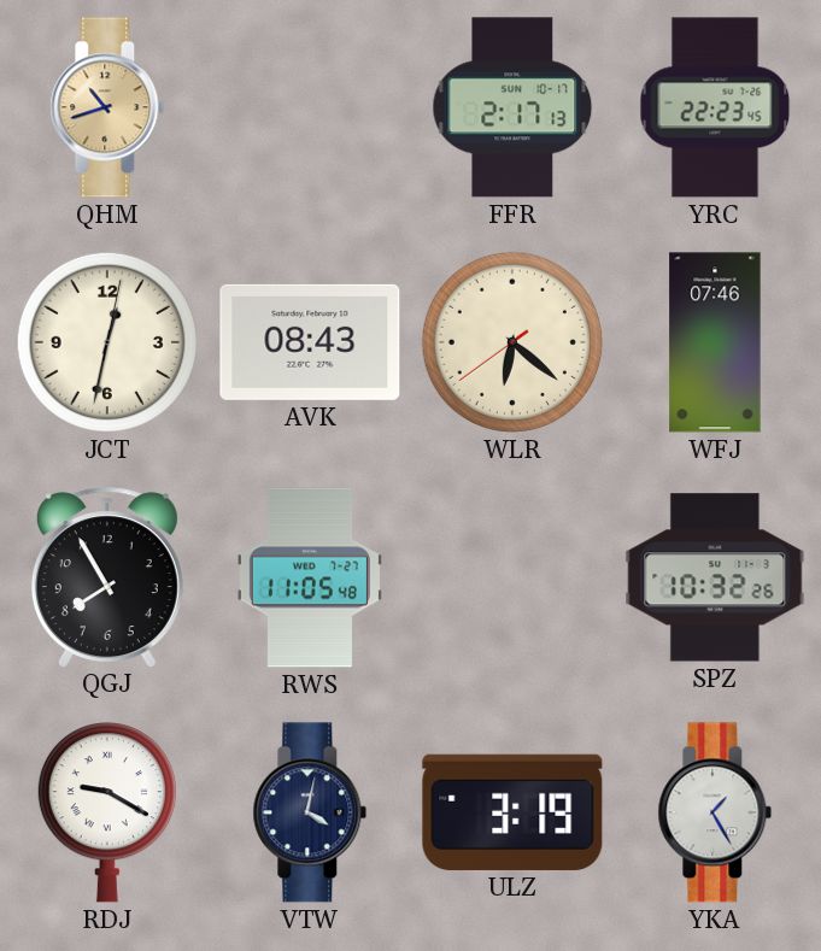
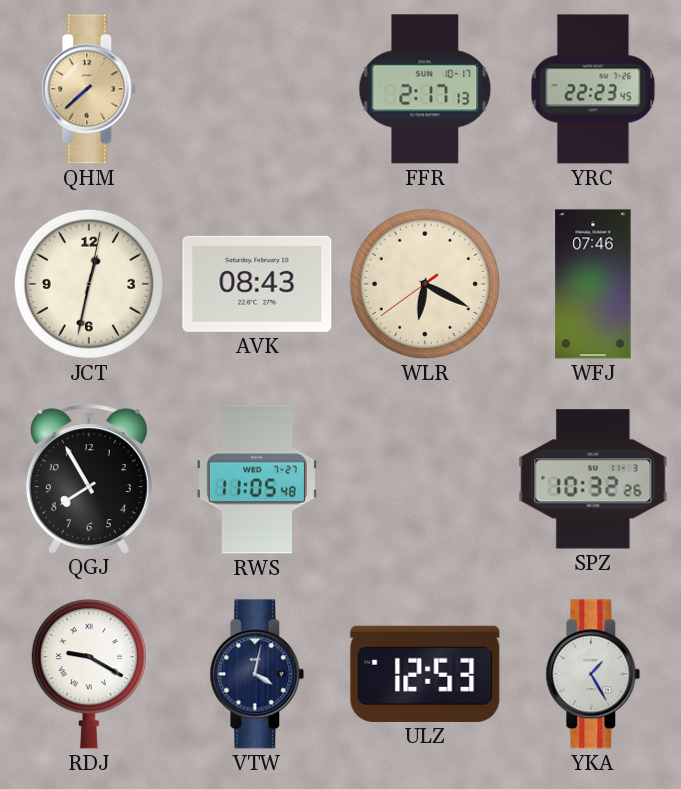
QHM: 10:42 -> 7:38 (89, 89)
WLR: 6:21 -> 6:19 (425, 284)
ULZ: 3:19 -> 12:53 (425, 674)
